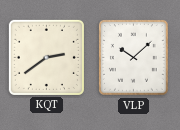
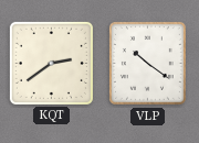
VLP: 10:08 -> 10:21 (147, 63)
